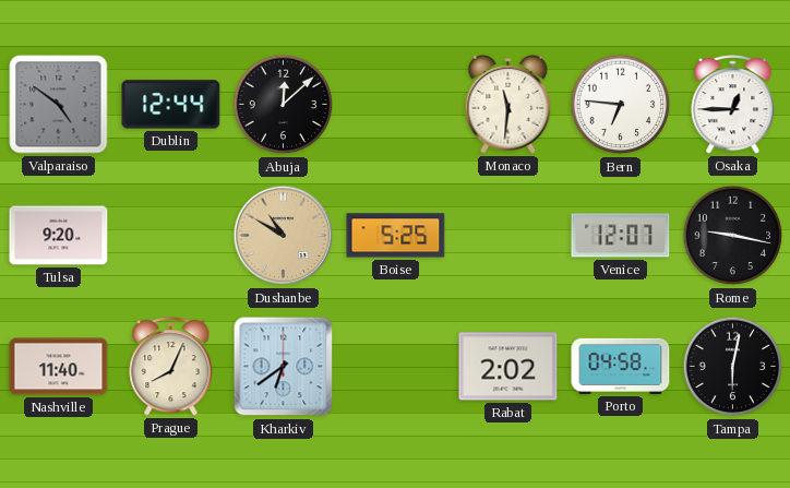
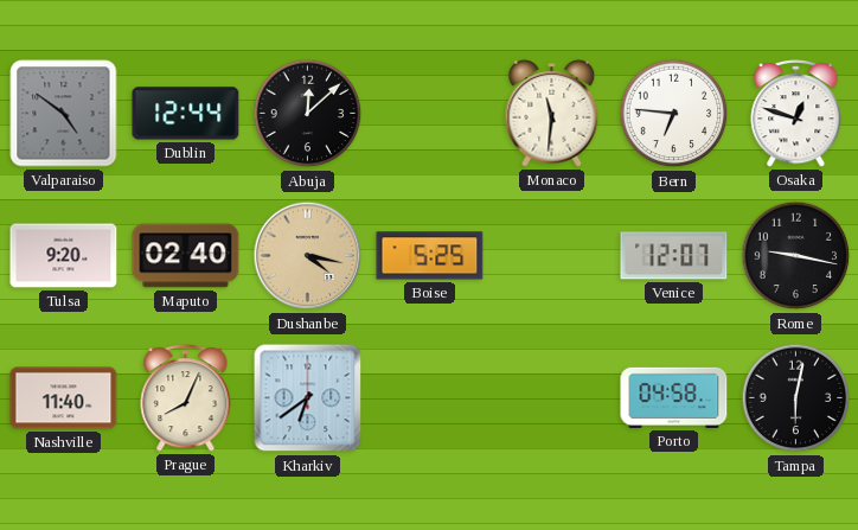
Osaka: 12:45 -> 12:48 (796, 114)
Maputo: none -> 02:40 (186, 256)
Dushanbe: 10:50 -> 4:17 (308, 256)
Rabat: 2:02 -> none (508, 367)
